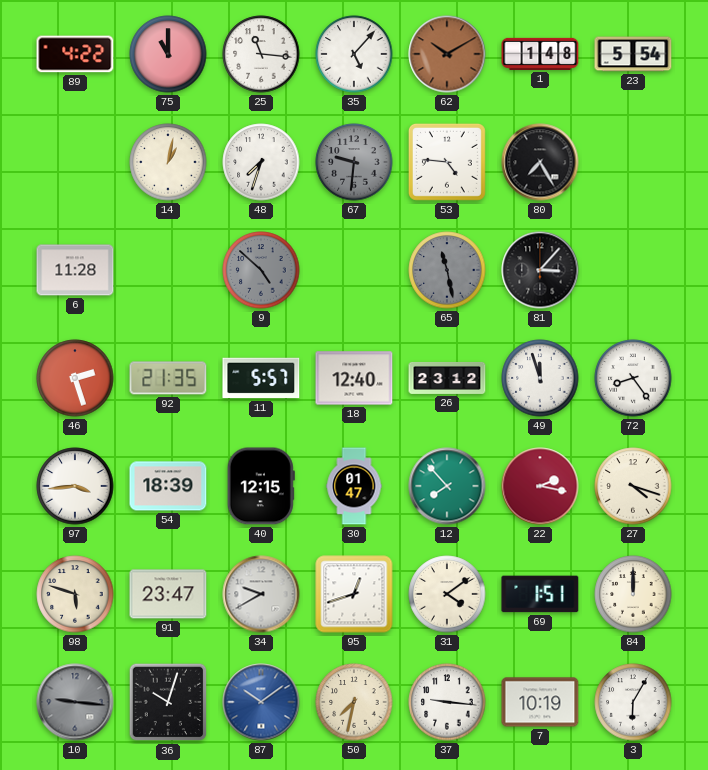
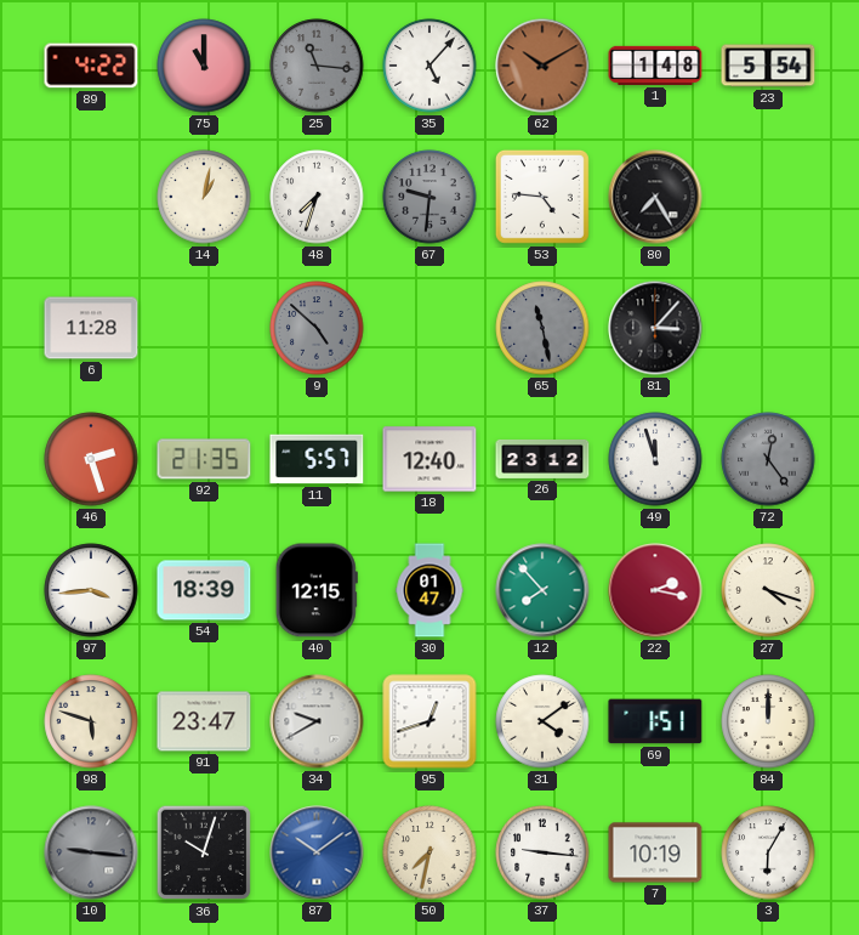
25 dial: white -> grey (317, 66)
72: 8:24 -> 12:24 (768, 459)
72 dial: white -> grey (768, 459)
